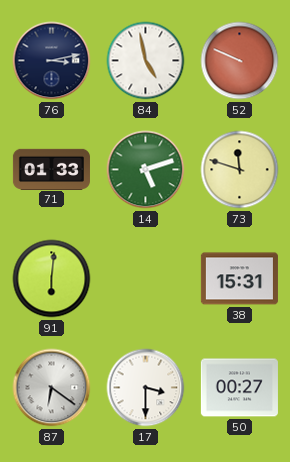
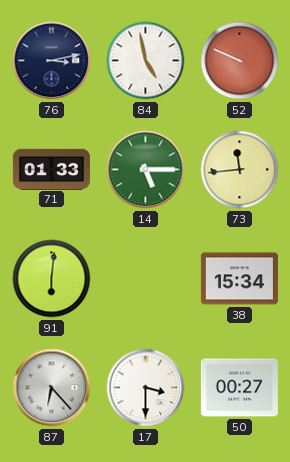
14: 5:12 -> 5:15 (146, 170)
73: 11:48 -> 11:44 (240, 170)
38: 15:31 -> 15:34 (239, 279)
87: 6:21 -> 6:23 (52, 388)
